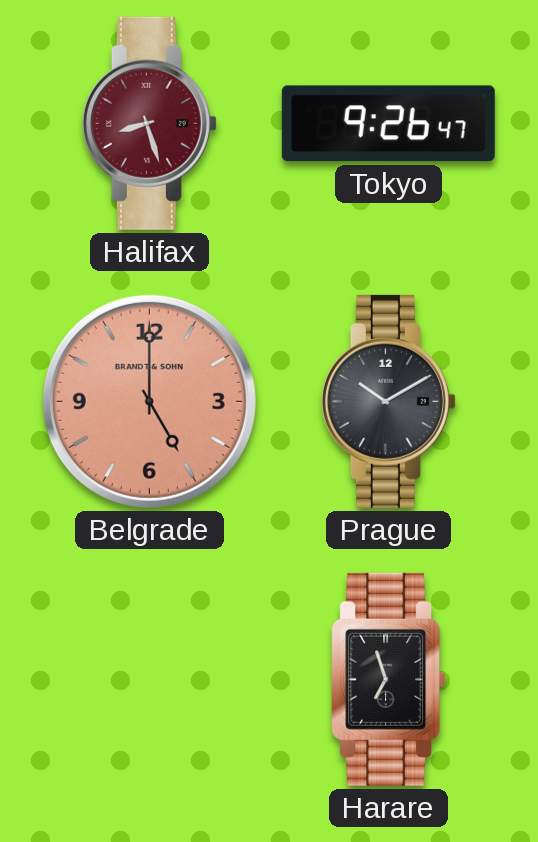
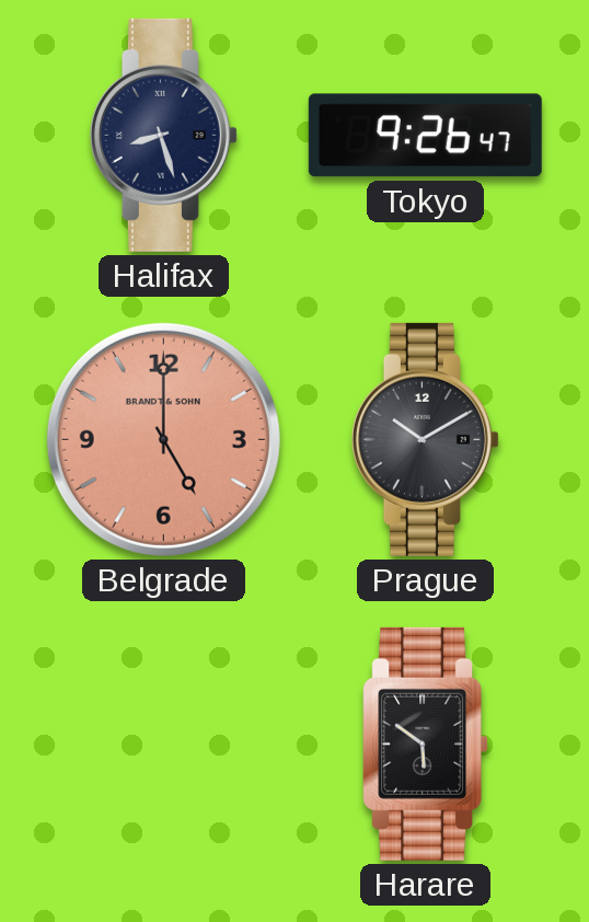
Halifax dial: burgundy -> navy (163, 135)
Harare: 6:57 -> 5:51 (426, 744)
